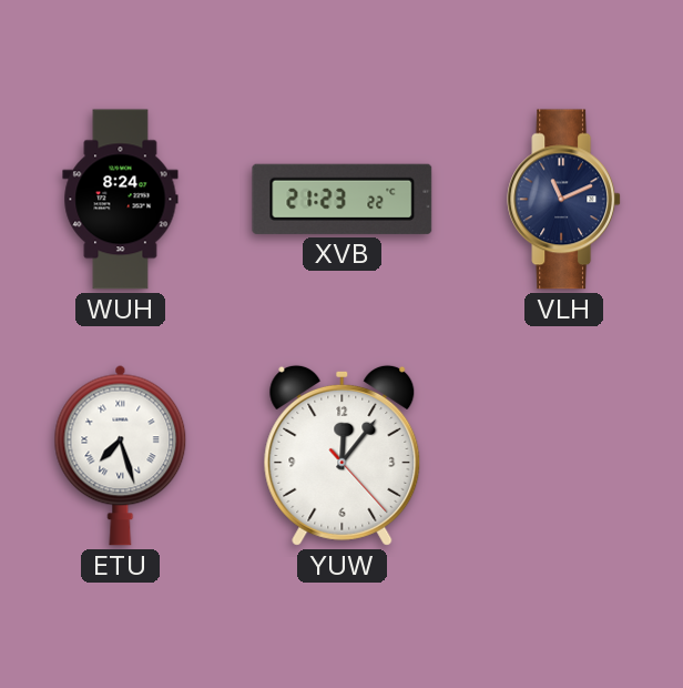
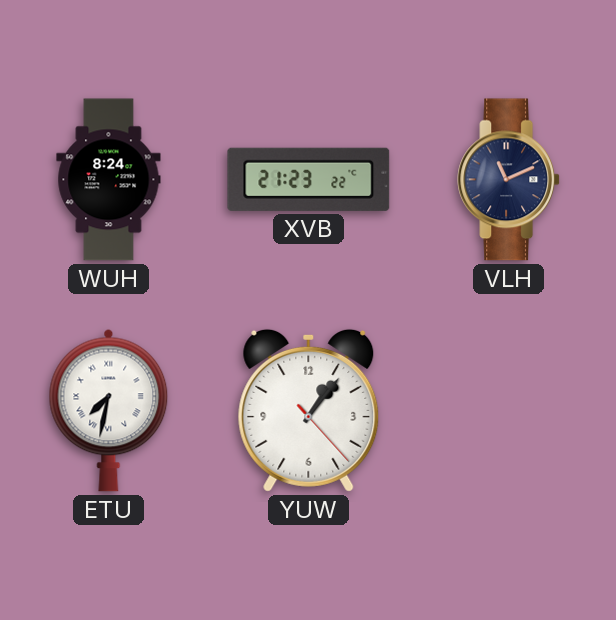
ETU: 7:27 -> 7:32 (109, 410)
YUW: 12:06 -> 1:06 (309, 410)
